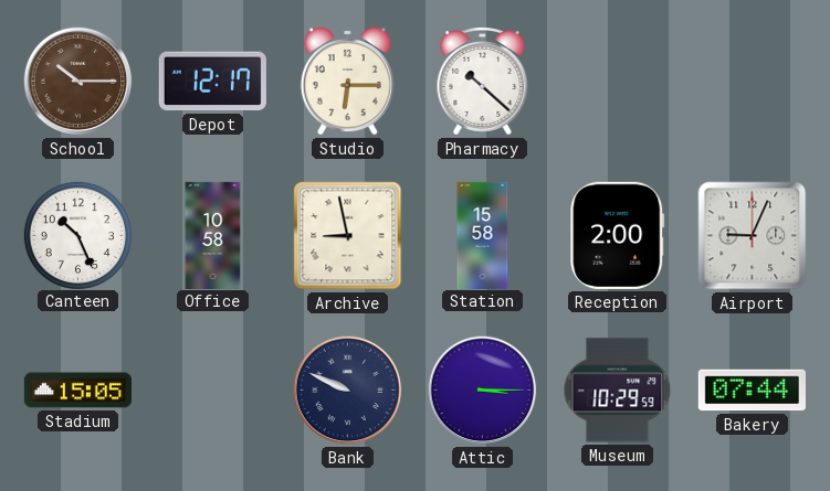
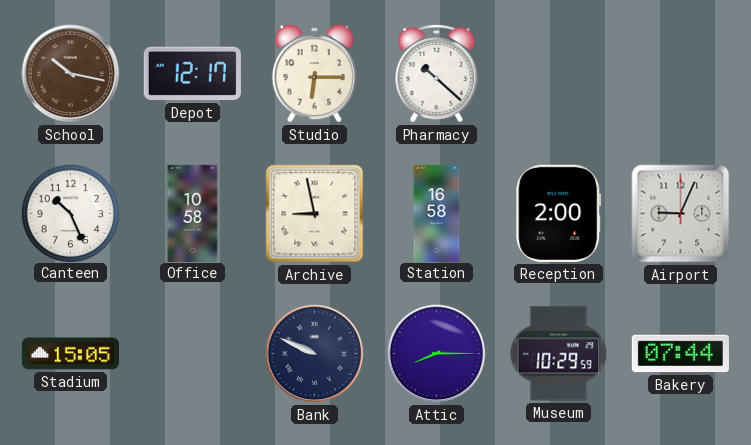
School: 10:15 -> 10:17 (71, 74)
Station: 15:58 -> 16:58 (437, 213)
Attic: 3:15 -> 8:15 (437, 354)
